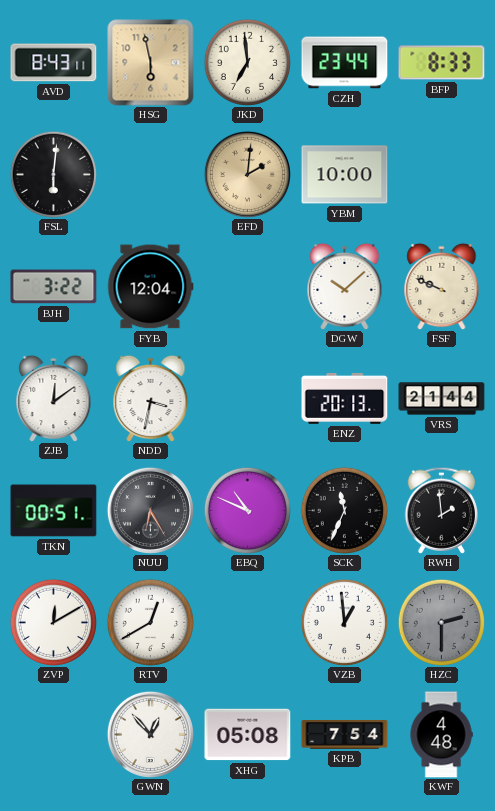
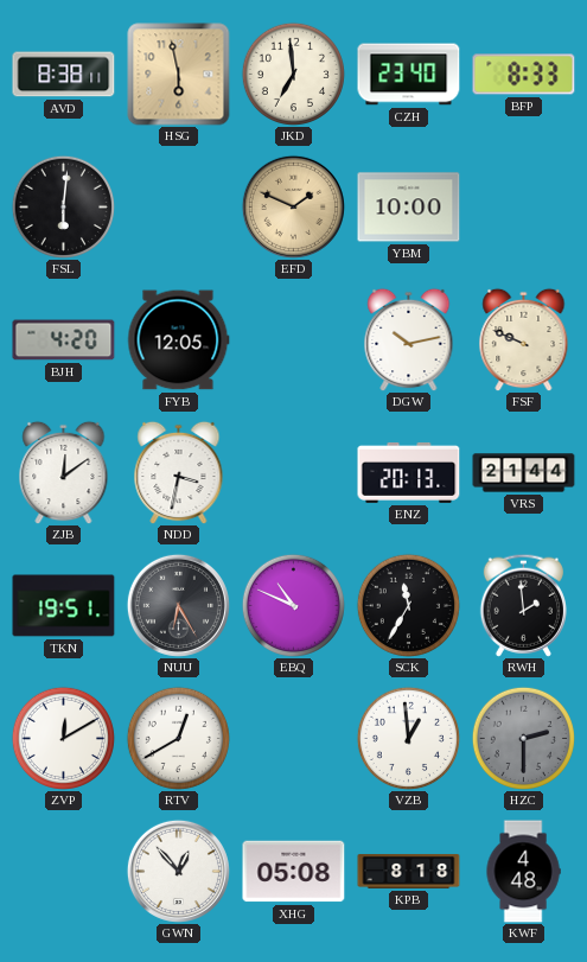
AVD: 8:43 -> 8:38 (64, 75)
CZH: 23:44 -> 23:40 (409, 75)
EFD: 2:01 -> 1:49 (293, 206)
BJH: 3:22 -> 4:20 (64, 340)
FYB: 12:04 -> 12:05 (179, 340)
DGW: 10:08 -> 10:13 (409, 339)
TKN: 00:51 -> 19:51 (64, 606)
SCK: 11:34 -> 11:35 (408, 605)
KPB: 7:54 -> 8:18 (409, 871)
